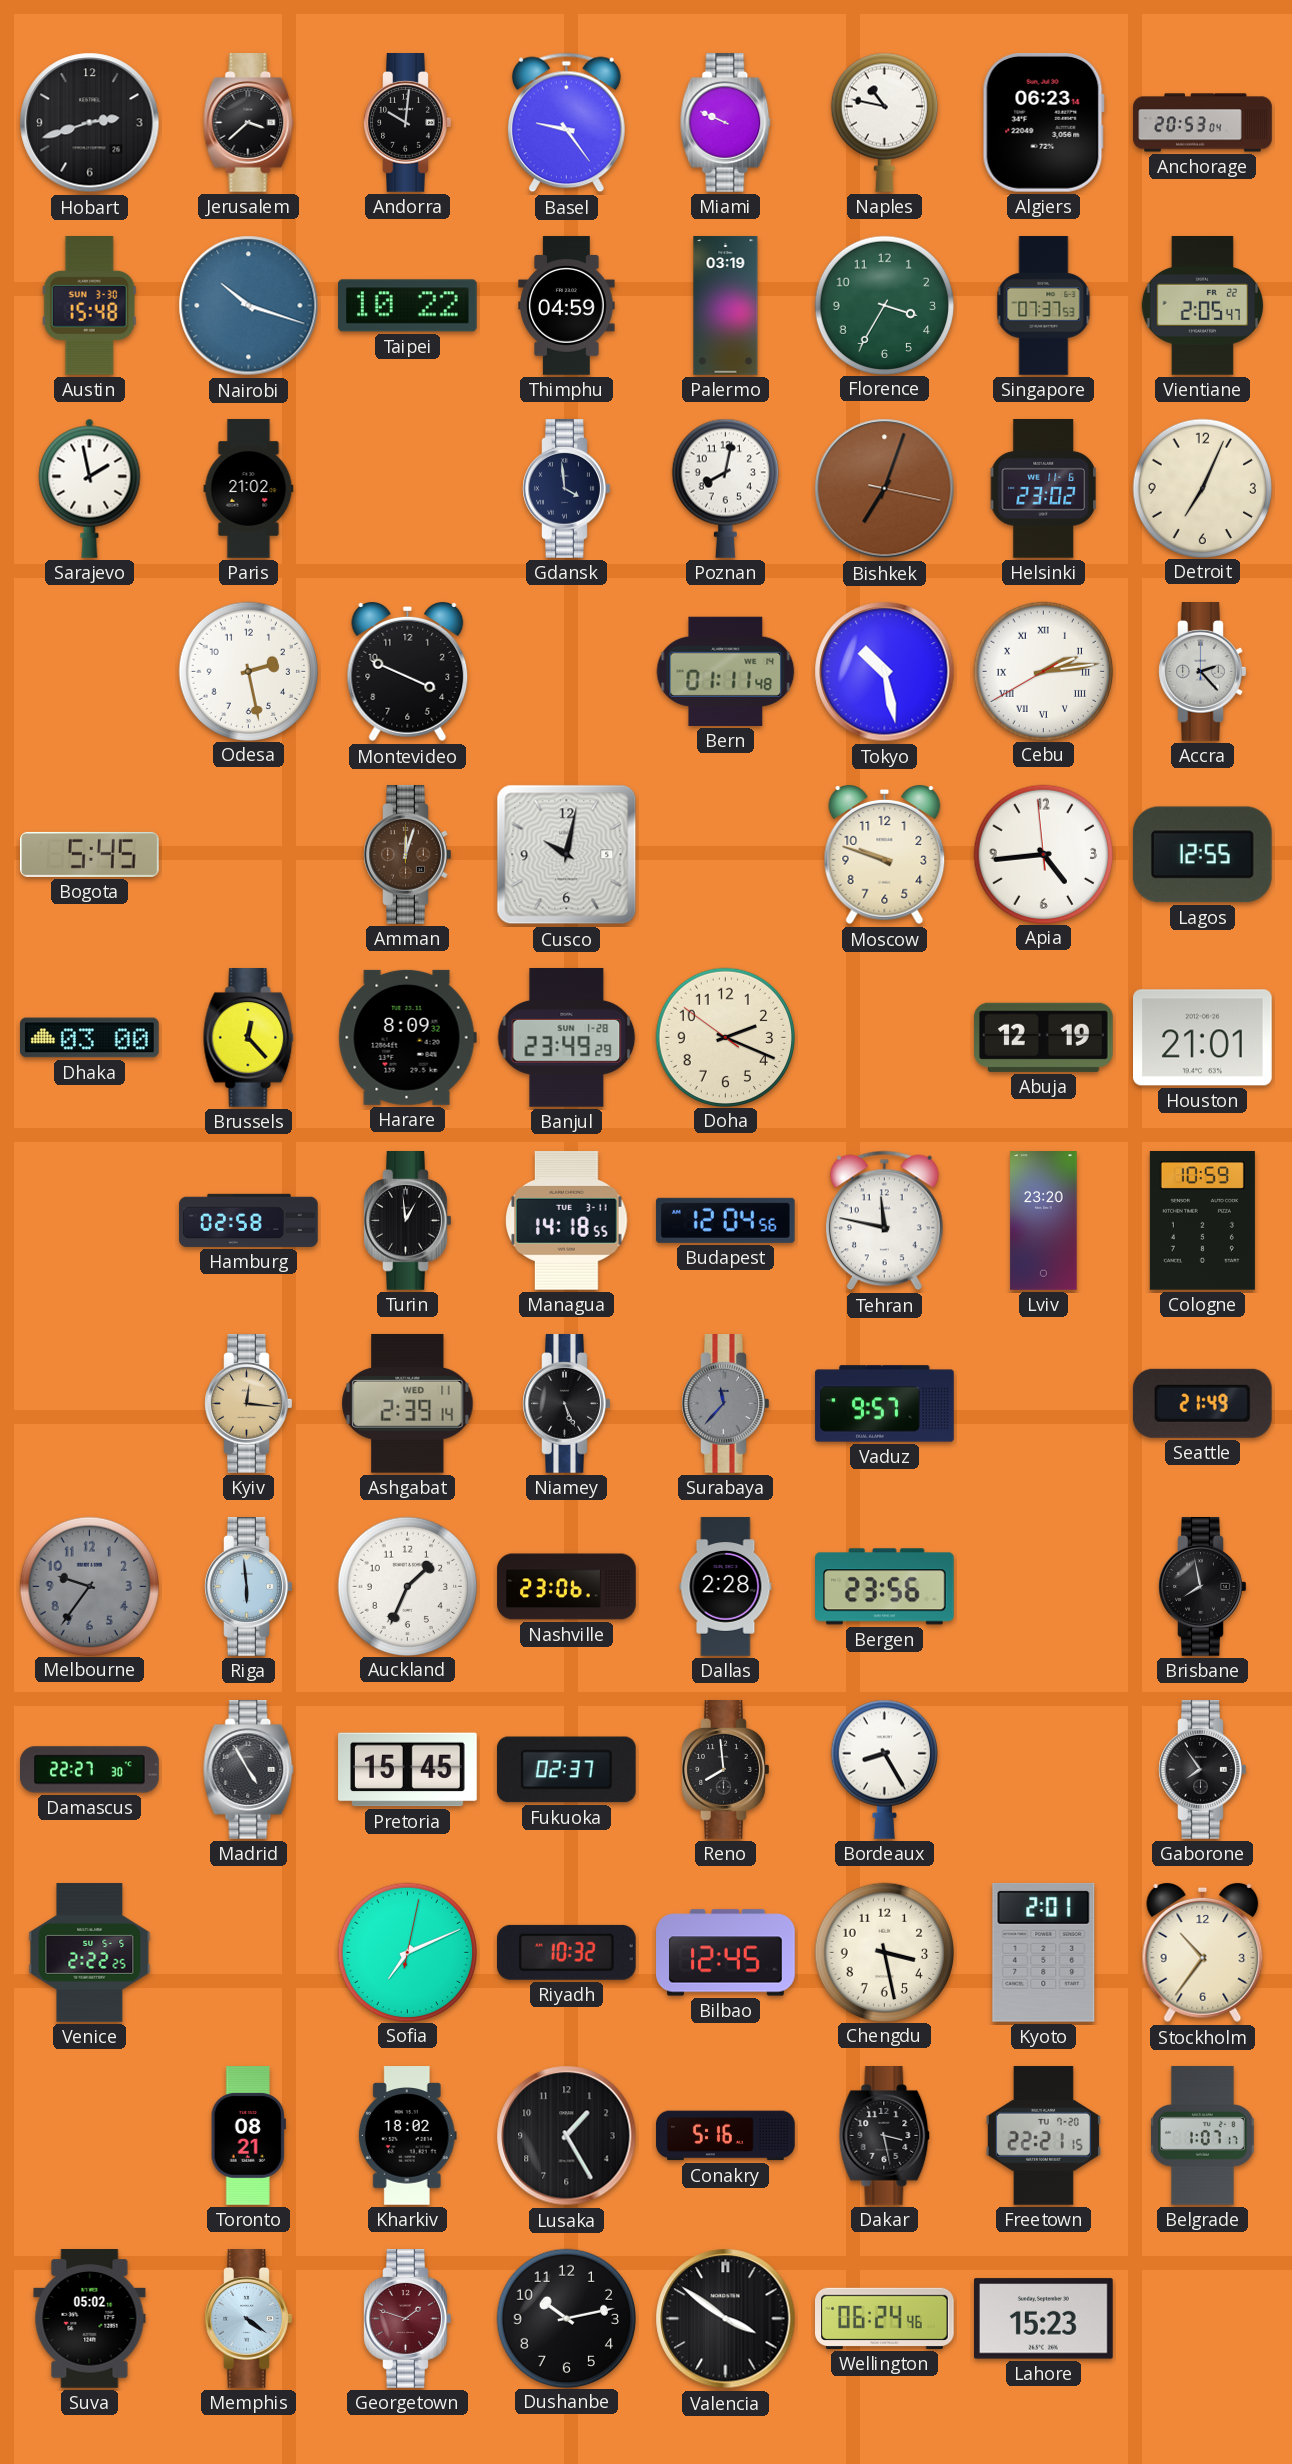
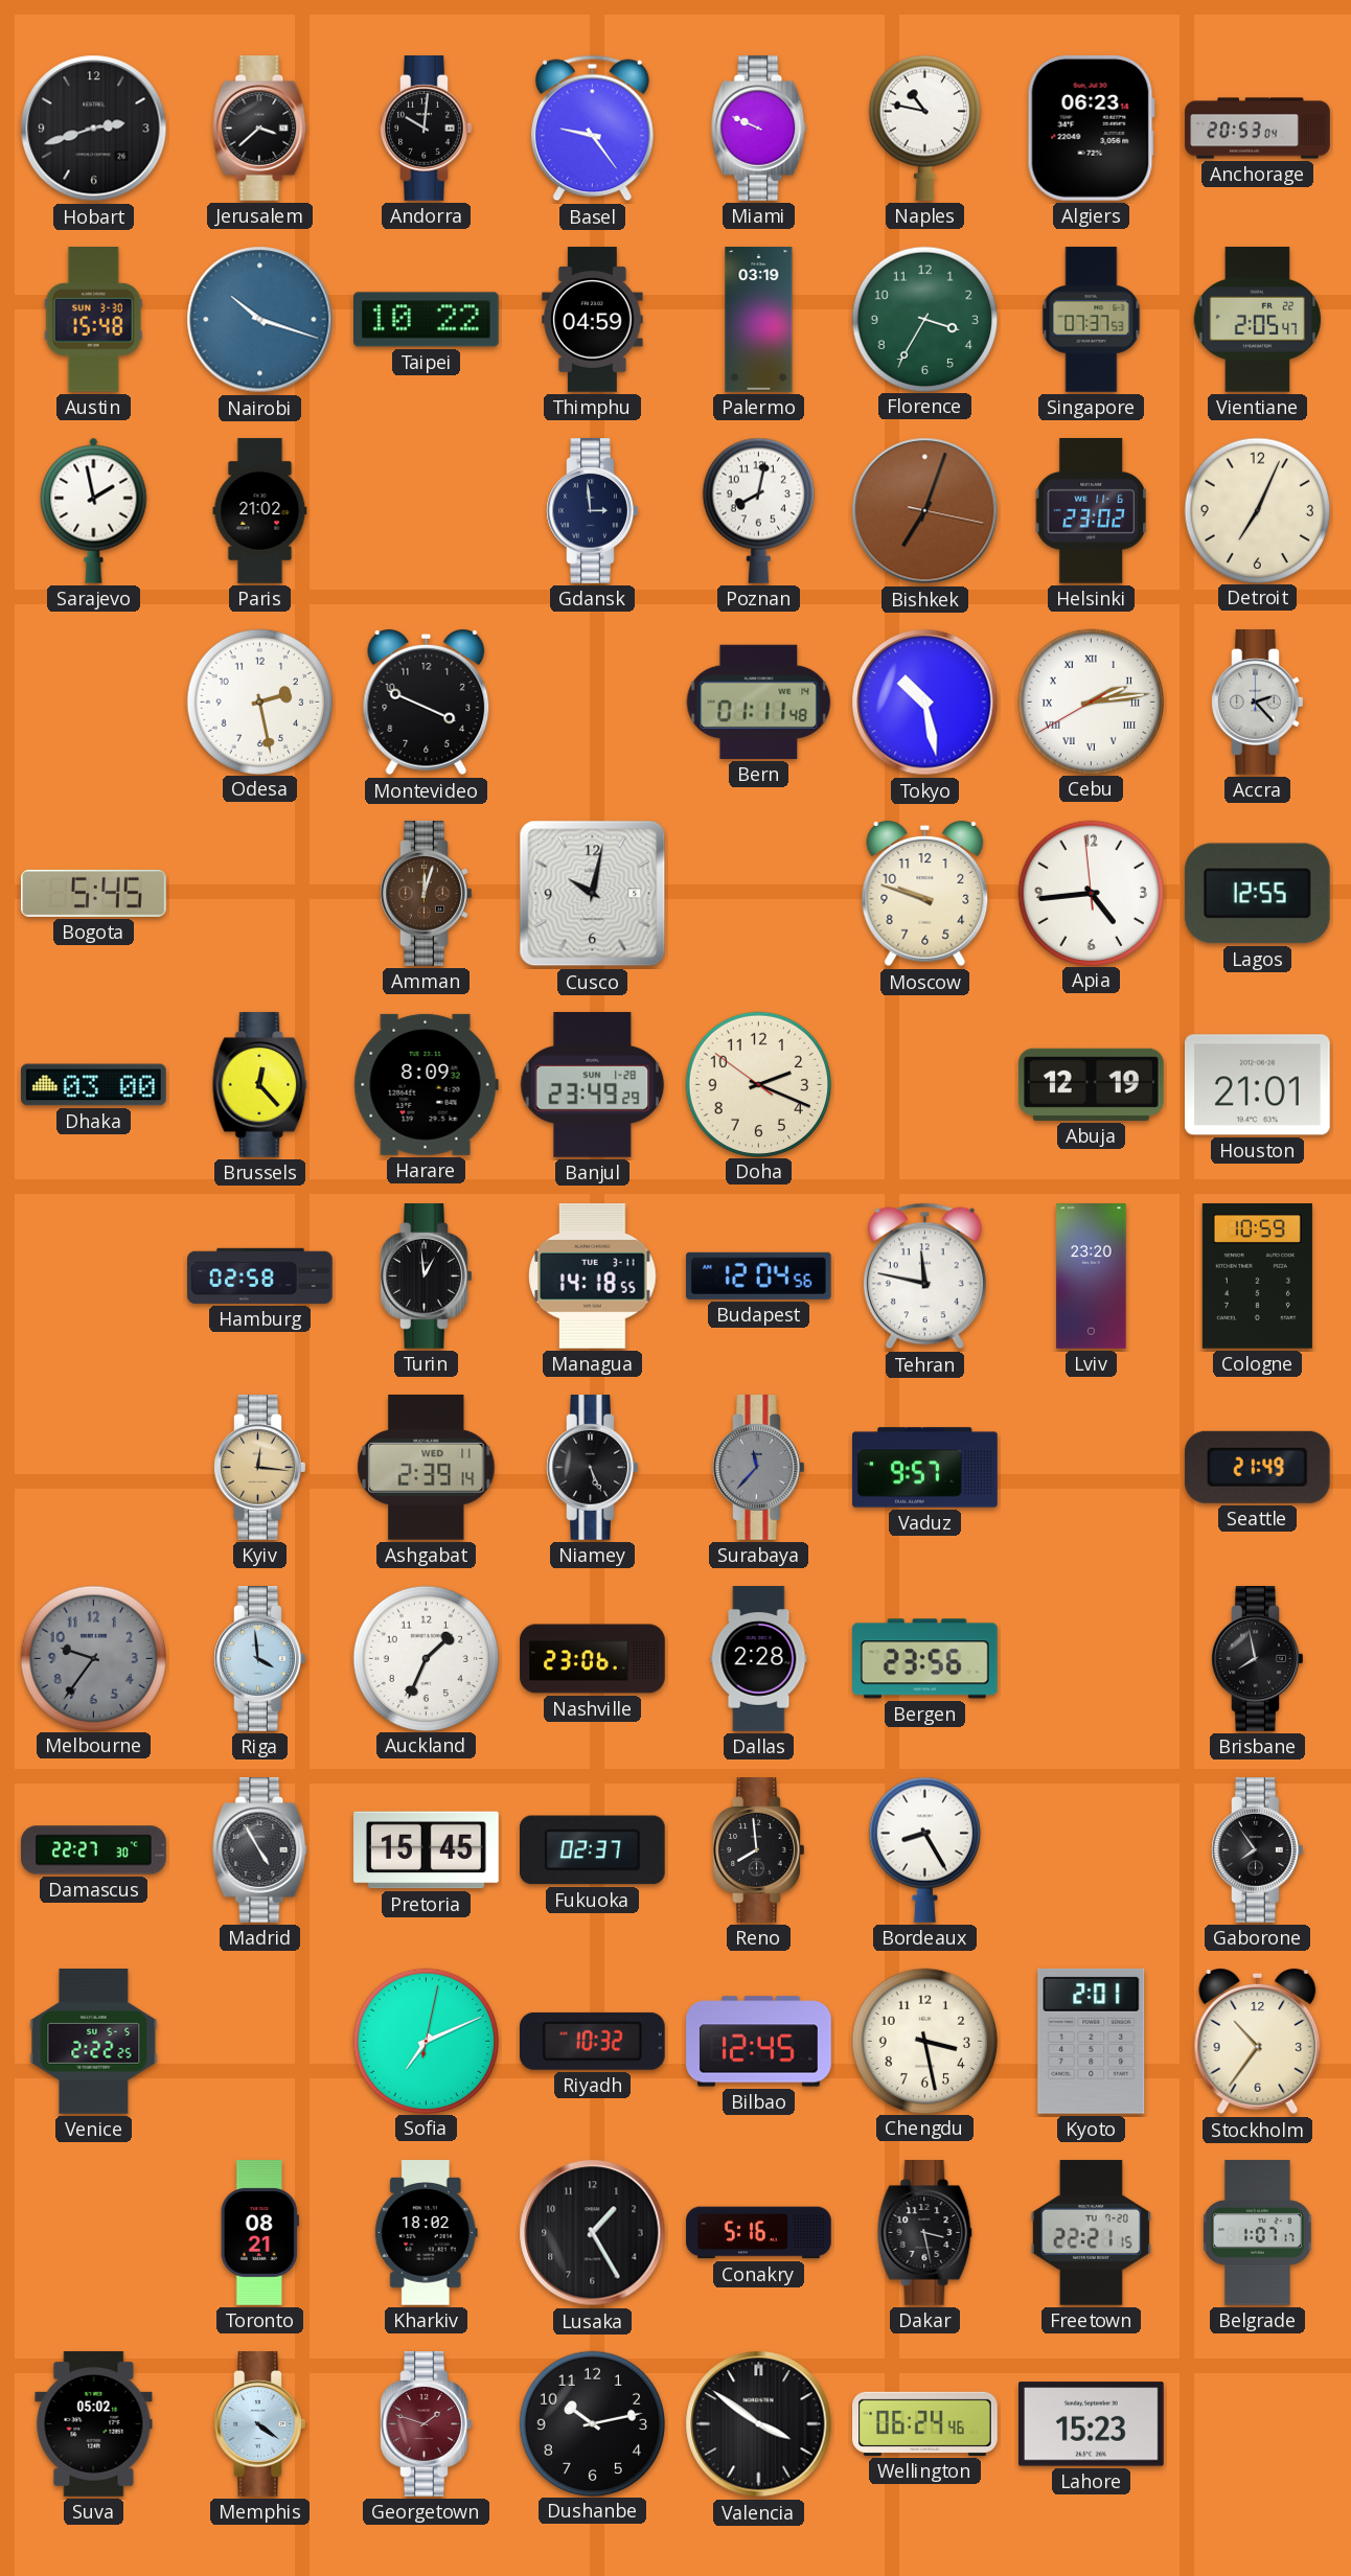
Gdansk: 3:59 -> 2:59 (593, 511)
Riga: 5:59 -> 3:59 (260, 1659)
